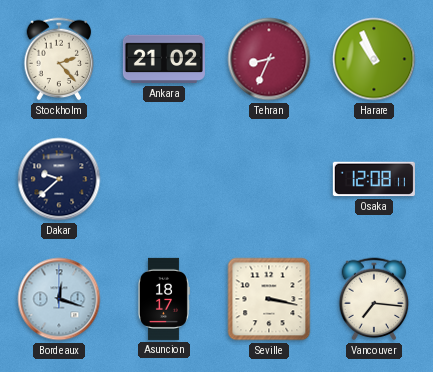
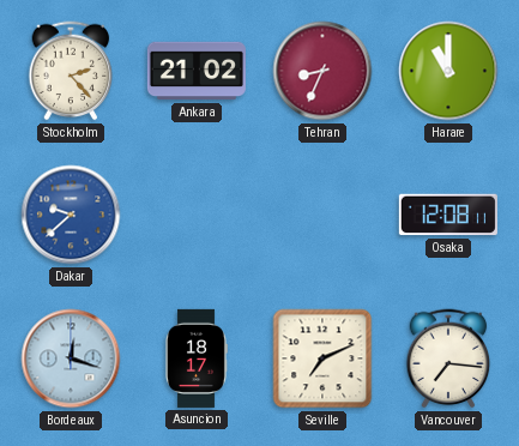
Harare: 10:56 -> 11:00 (448, 71)
Dakar dial: navy -> blue (71, 215)
Seville: 3:17 -> 7:11 (322, 358)
